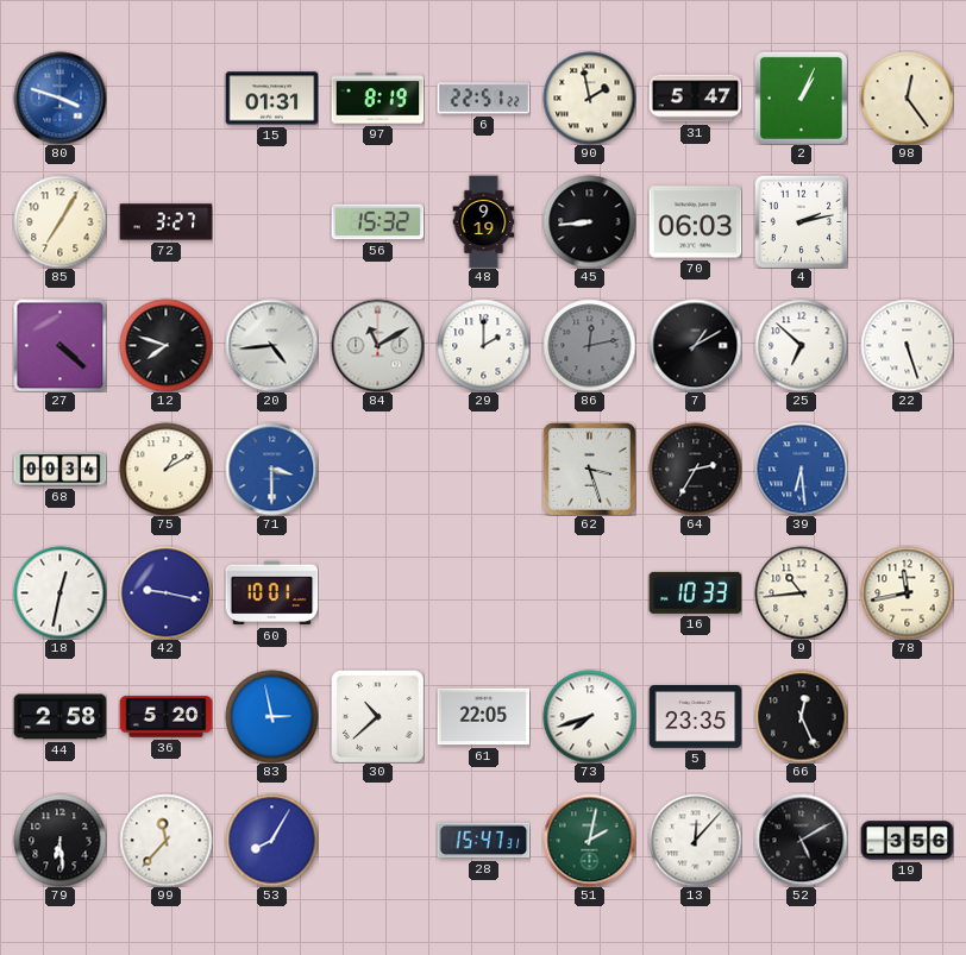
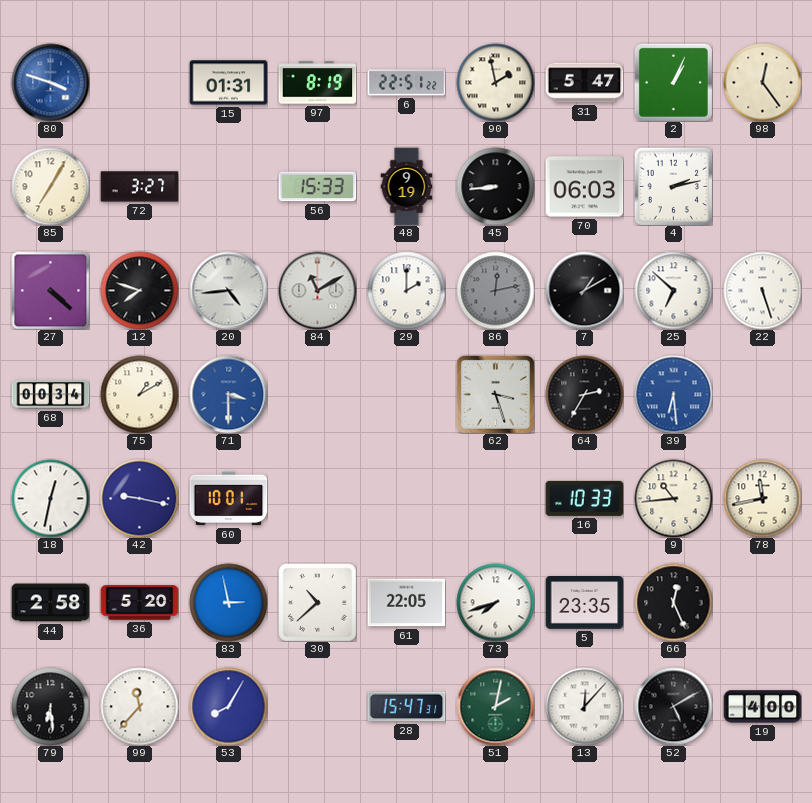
56: 15:32 -> 15:33 (317, 187)
19: 3:56 -> 4:00 (762, 707)
